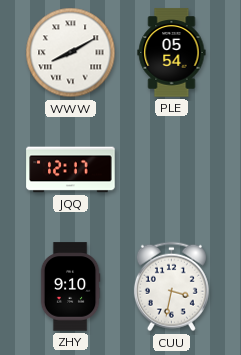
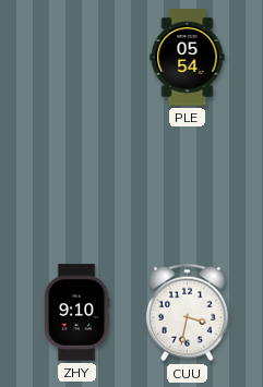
WWW: 8:10 -> none (71, 53)
JQQ: 12:17 -> none (71, 170)
